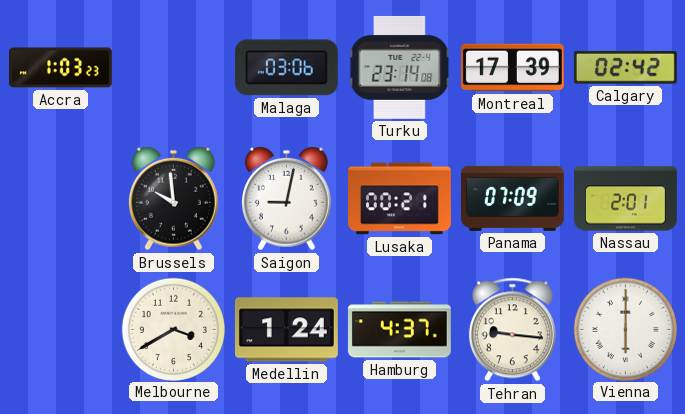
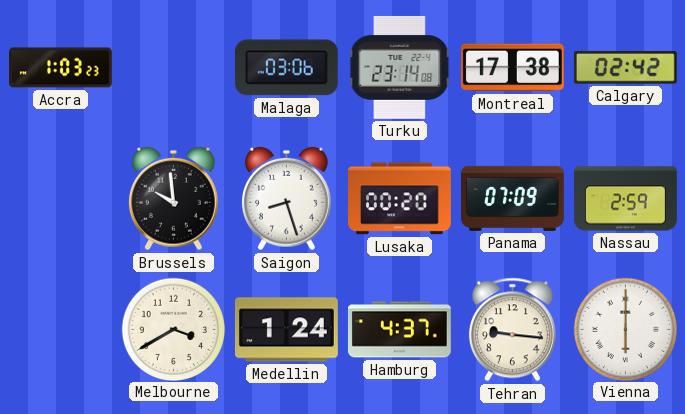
Montreal: 17:39 -> 17:38 (512, 68)
Saigon: 9:02 -> 8:27 (287, 199)
Lusaka: 00:21 -> 00:20 (400, 199)
Nassau: 2:01 -> 2:59 (626, 199)
